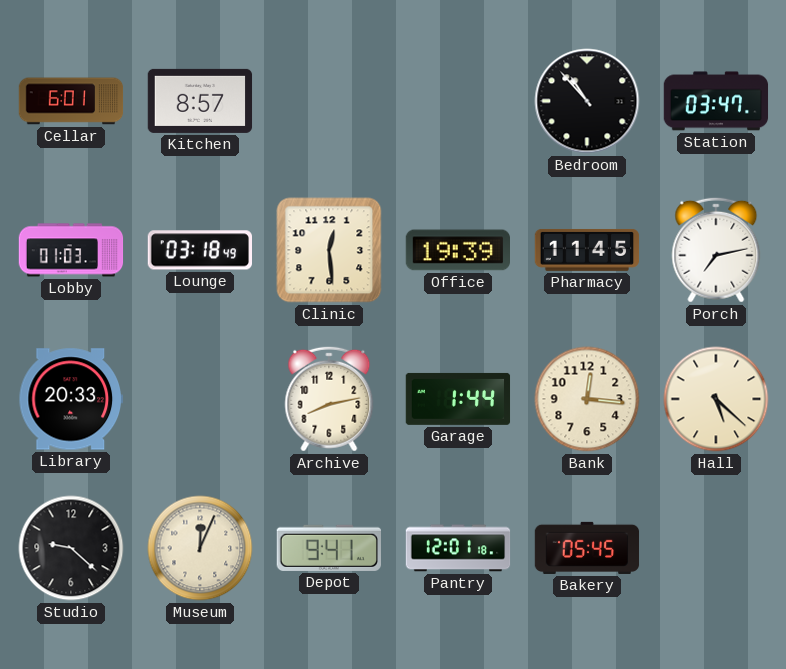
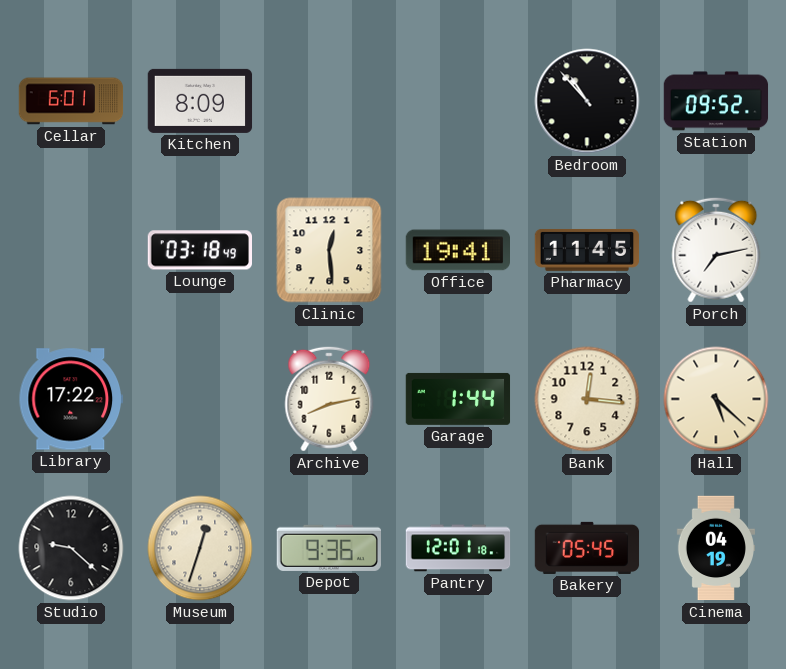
Kitchen: 8:57 -> 8:09 (200, 101)
Station: 03:47 -> 09:52 (716, 101)
Lobby: 01:03 -> none (71, 250)
Office: 19:39 -> 19:41 (458, 250)
Library: 20:33 -> 17:22 (70, 399)
Museum: 12:04 -> 12:33 (200, 548)
Depot: 9:41 -> 9:36 (328, 548)
Cinema: none -> 04:19 (715, 548)
